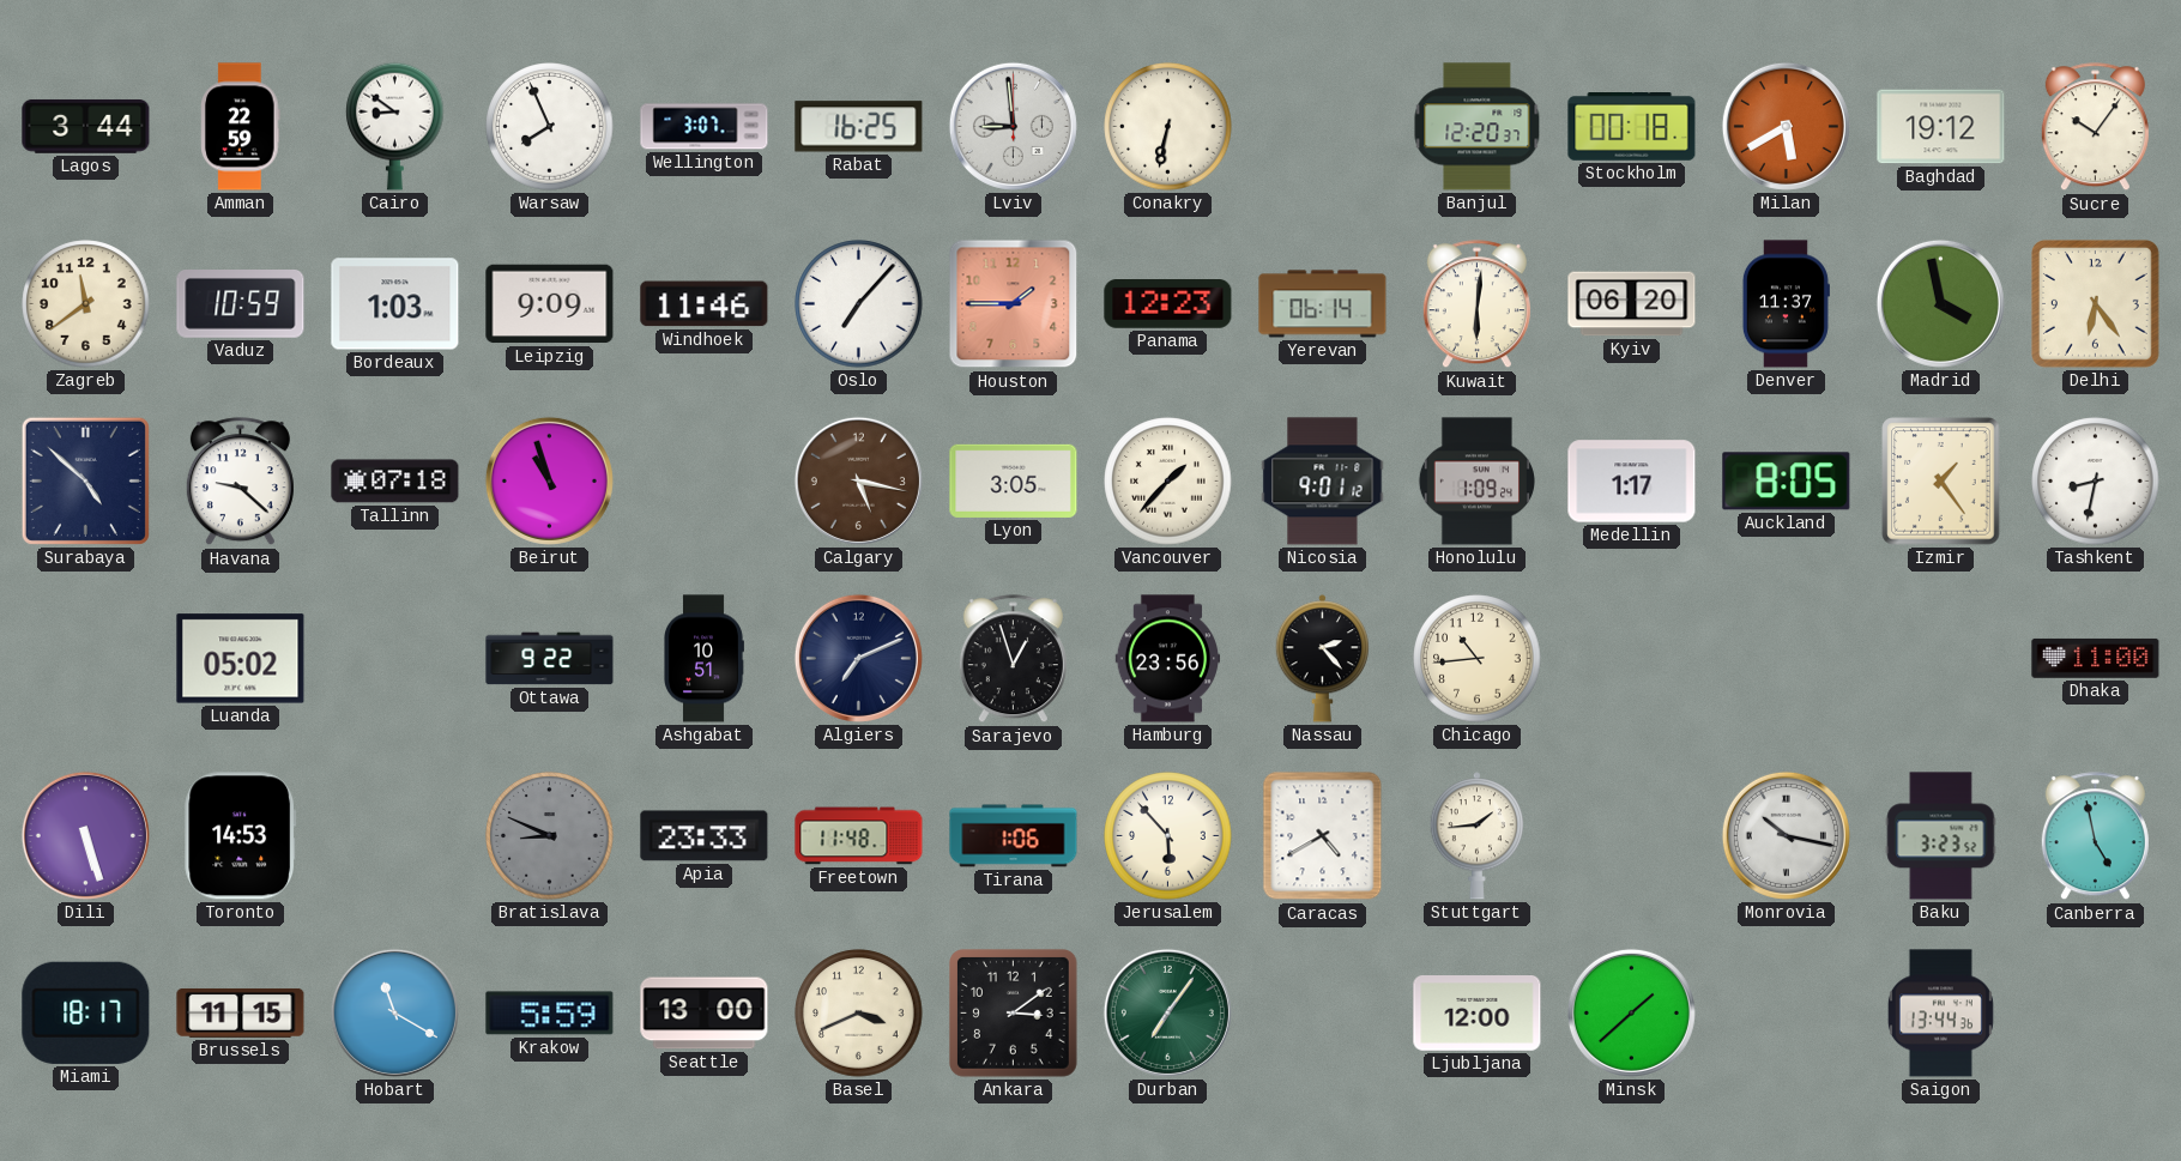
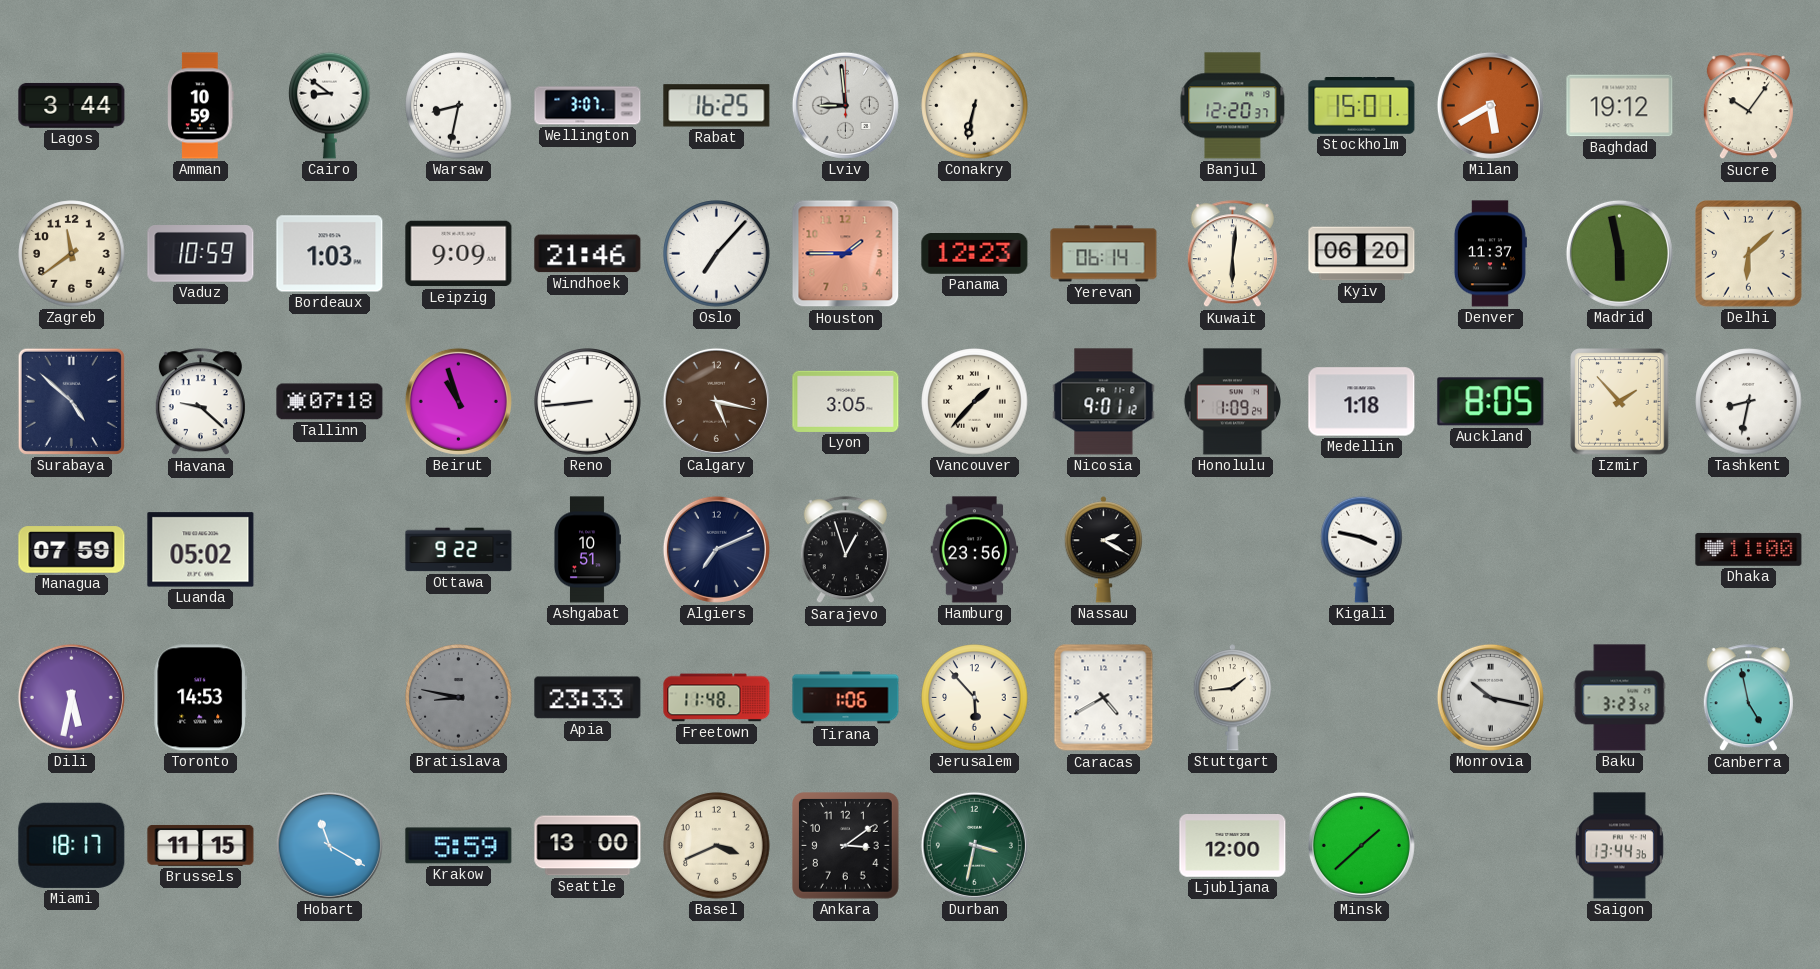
Amman: 22:59 -> 10:59 (201, 106)
Warsaw: 7:56 -> 8:32 (459, 106)
Stockholm: 00:18 -> 15:01 (1362, 106)
Windhoek: 11:46 -> 21:46 (588, 254)
Madrid: 3:58 -> 5:58 (1619, 253)
Delhi: 6:24 -> 6:08 (1749, 254)
Reno: none -> 8:44 (588, 402)
Medellin: 1:17 -> 1:18 (1362, 402)
Izmir: 1:24 -> 1:53 (1620, 402)
Managua: none -> 07:59 (72, 550)
Nassau: 2:23 -> 2:20 (1103, 550)
Chicago: 10:44 -> none (1478, 659)
Kigali: none -> 3:47 (1362, 549)
Dili: 5:27 -> 5:32 (71, 697)
Bratislava: 8:49 -> 8:47 (459, 698)
Durban: 7:06 -> 3:32 (974, 845)
